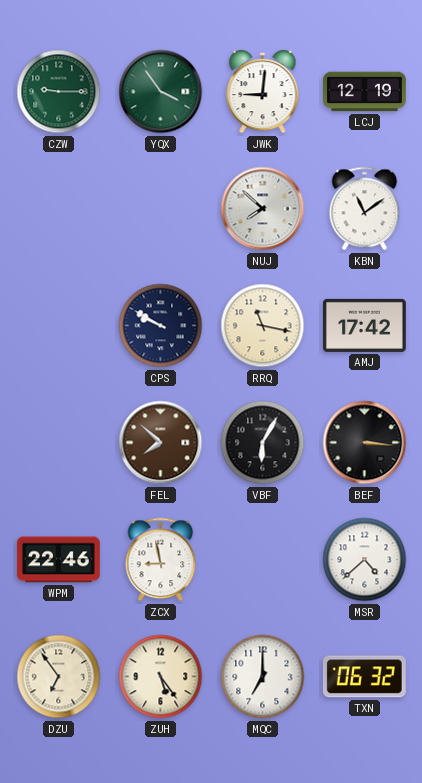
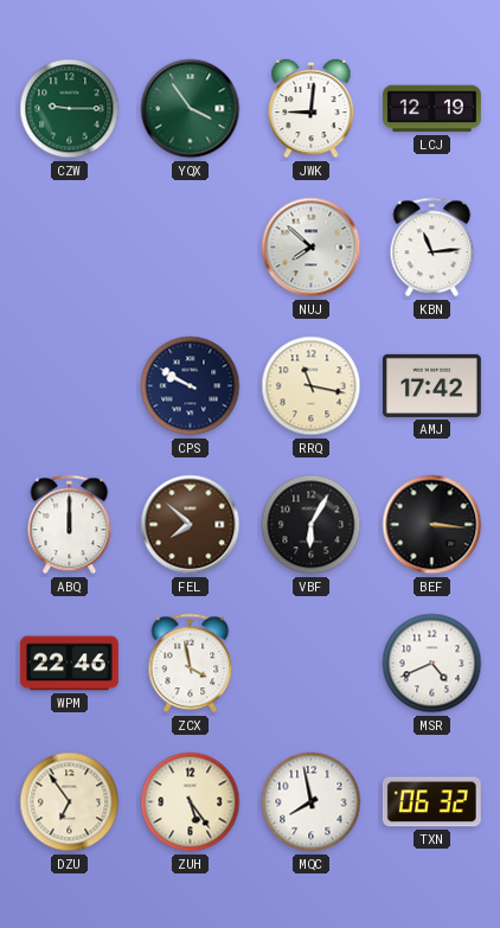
KBN: 11:09 -> 11:14 (432, 248)
ABQ: none -> 12:00 (70, 525)
ZCX: 8:58 -> 3:58 (191, 664)
MSR: 4:38 -> 4:41 (432, 664)
MQC: 7:00 -> 7:58 (312, 802)
